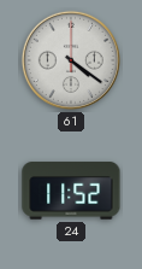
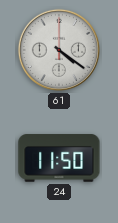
24: 11:52 -> 11:50 (59, 158)
